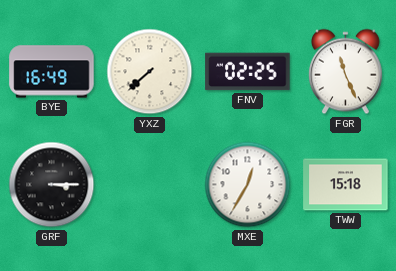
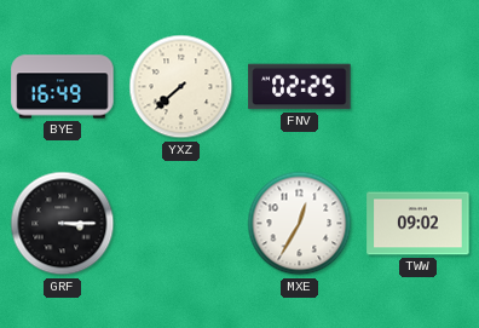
FGR: 11:26 -> none (345, 72)
TWW: 15:18 -> 09:02 (419, 224)
